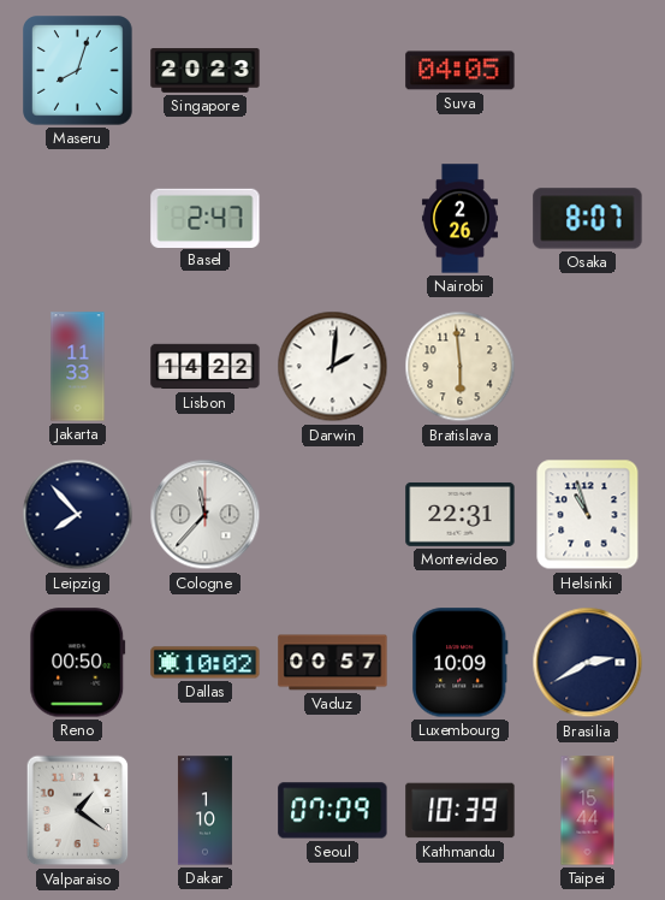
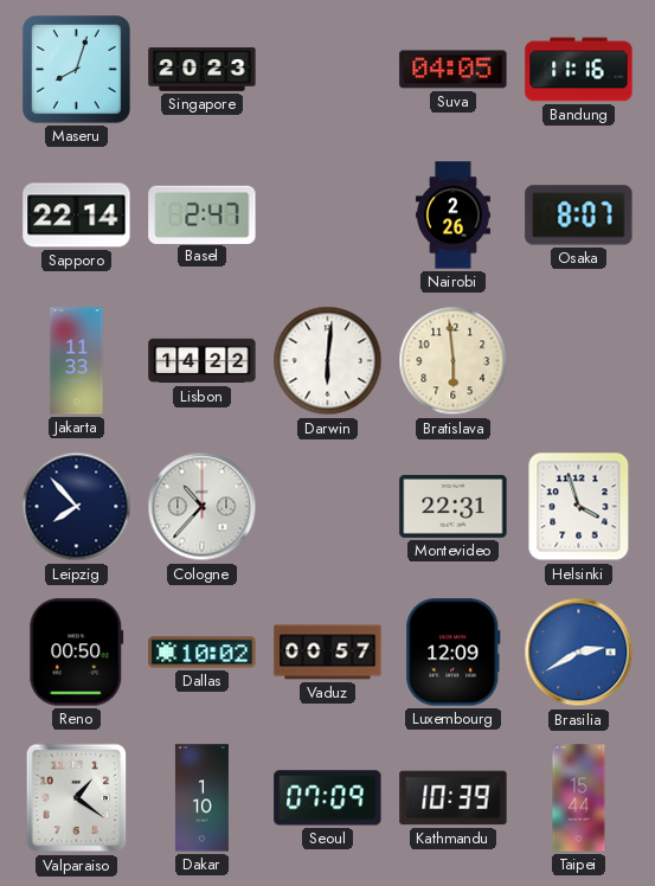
Bandung: none -> 11:16 (579, 70)
Sapporo: none -> 22:14 (77, 216)
Darwin: 2:01 -> 6:01 (328, 361)
Cologne: 11:37 -> 10:37 (203, 507)
Helsinki: 10:57 -> 3:57 (579, 507)
Luxembourg: 10:09 -> 12:09 (454, 653)
Brasilia dial: navy -> blue (579, 653)
